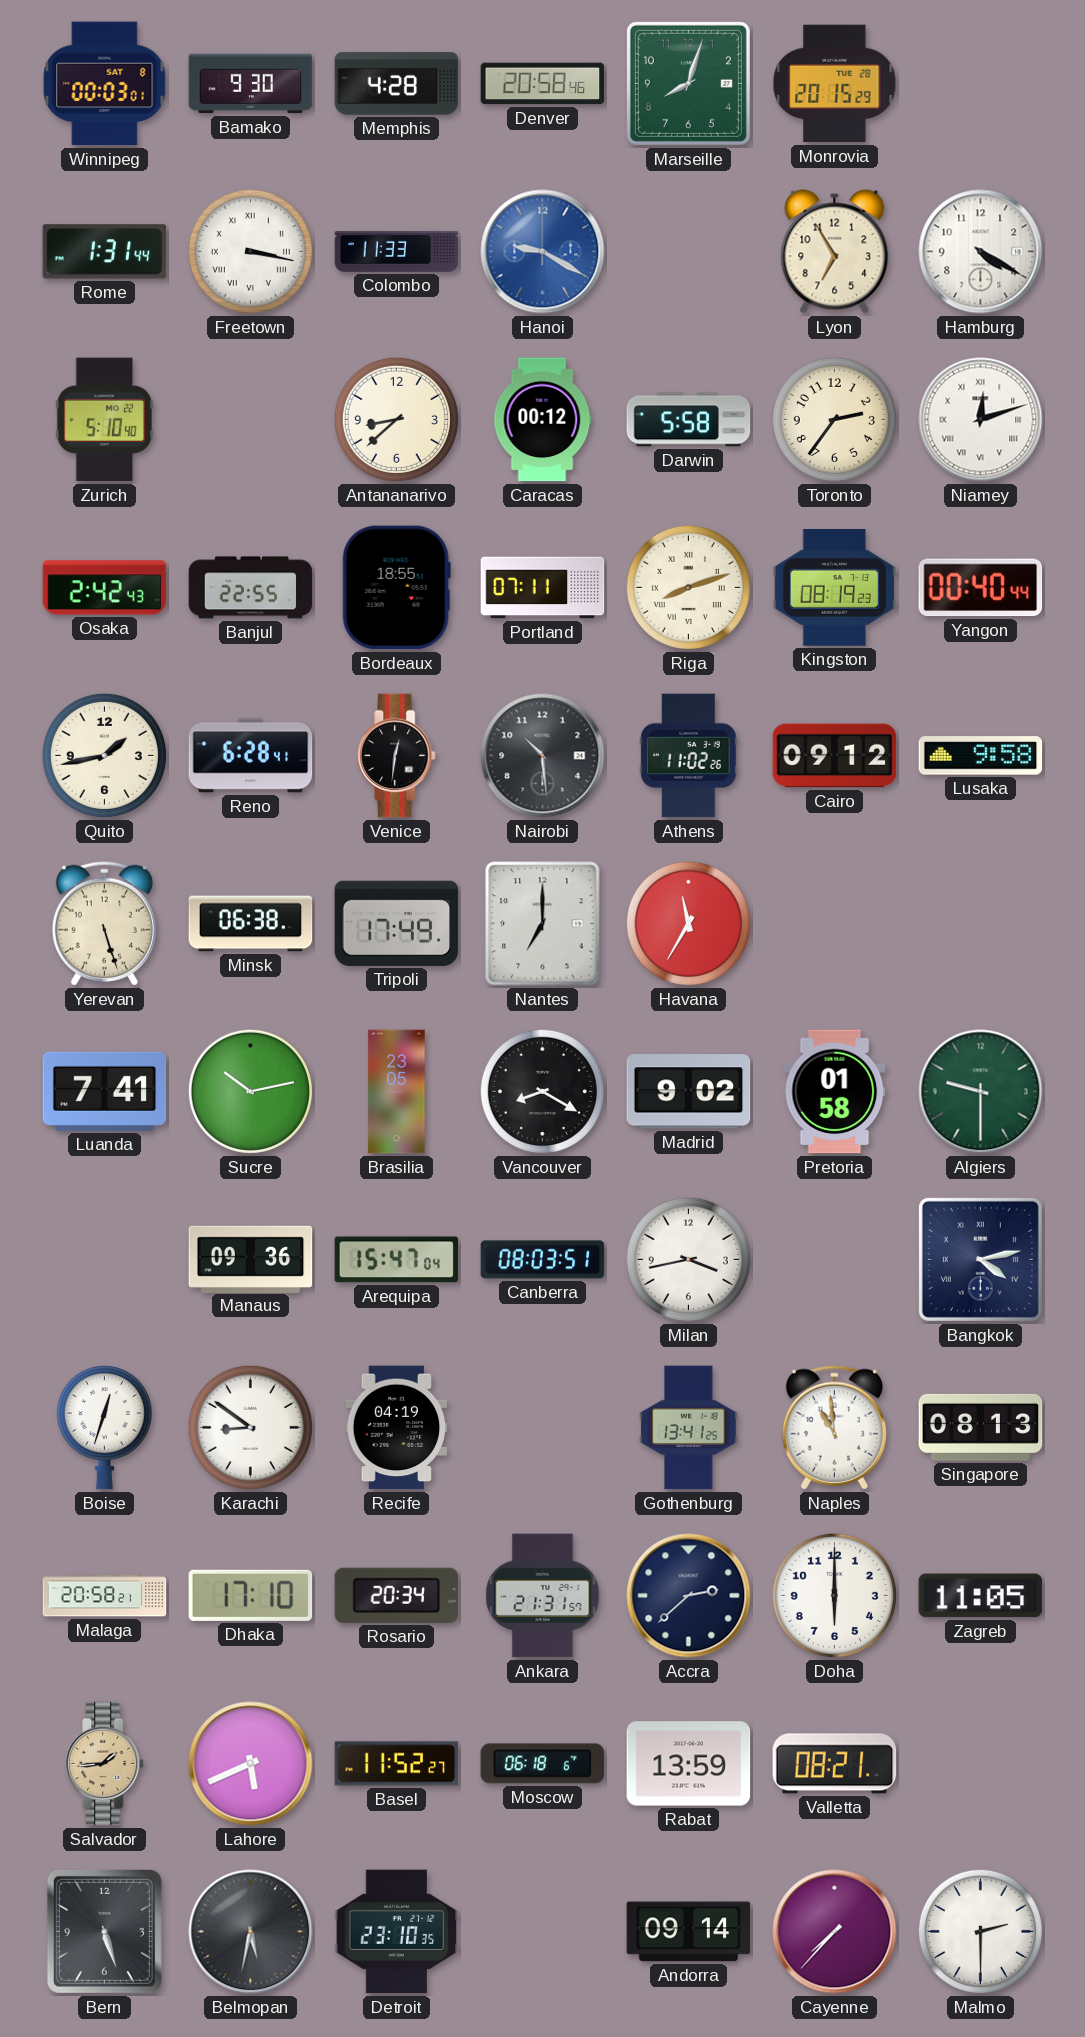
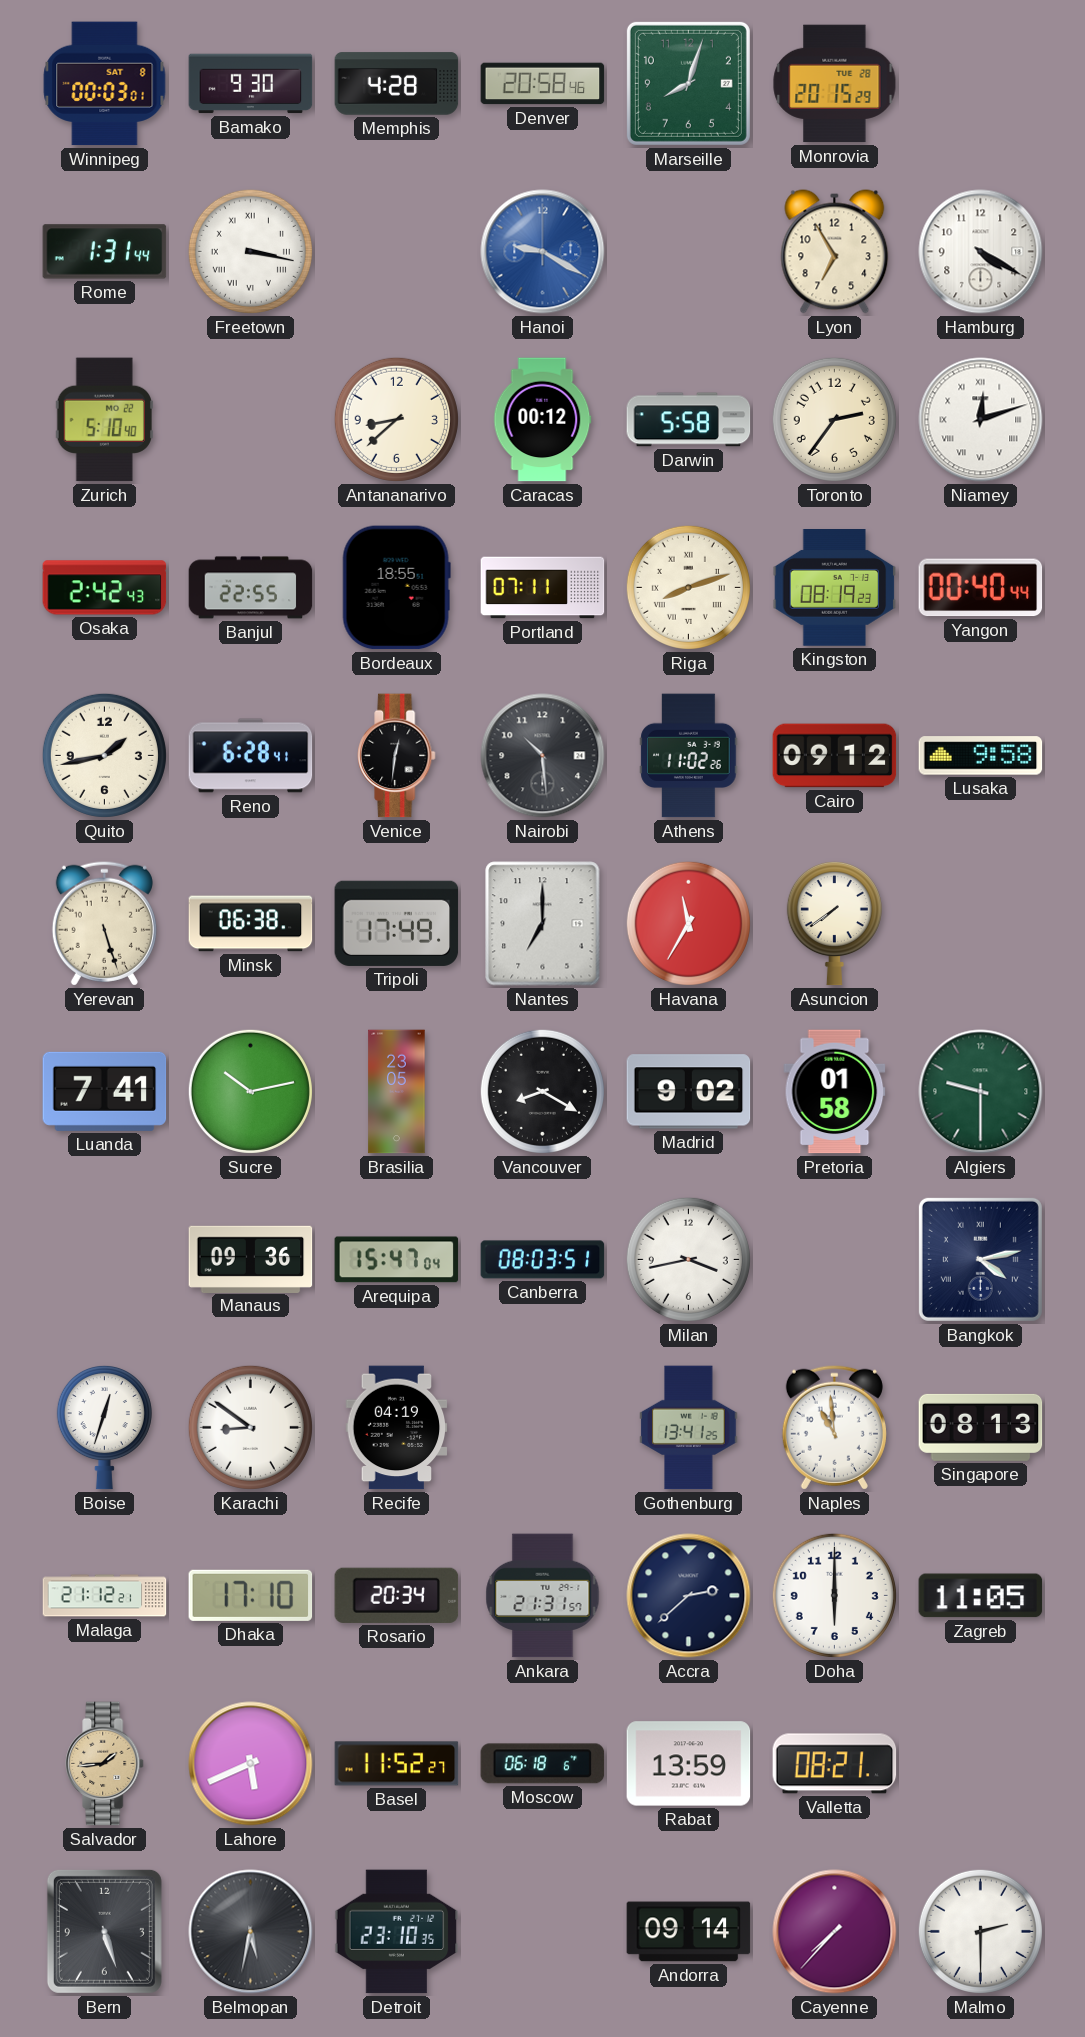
Colombo: 11:33 -> none (397, 252)
Asuncion: none -> 7:39 (834, 923)
Malaga: 20:58 -> 21:12 (105, 1596)
